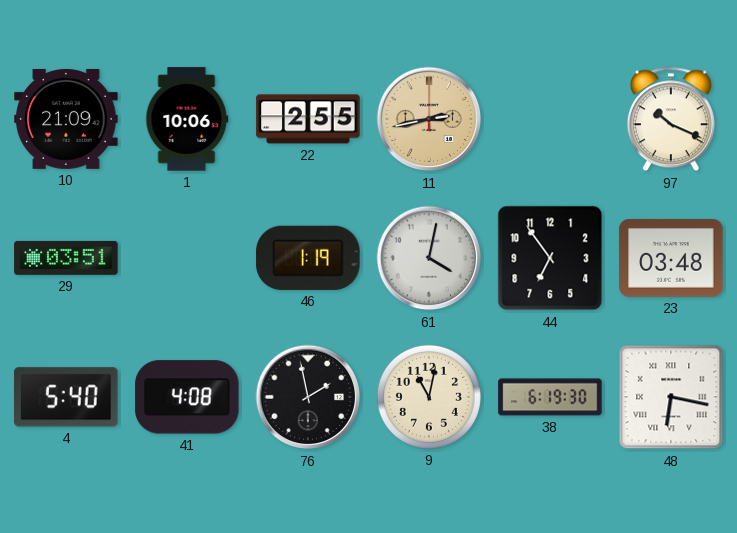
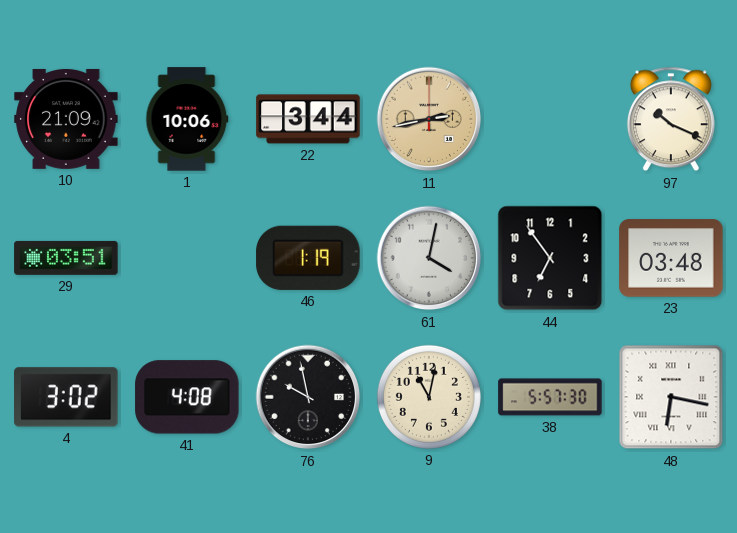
22: 2:55 -> 3:44 (308, 119)
4: 5:40 -> 3:02 (66, 397)
76: 1:58 -> 9:58 (308, 397)
38: 6:19 -> 5:57 (550, 397)
